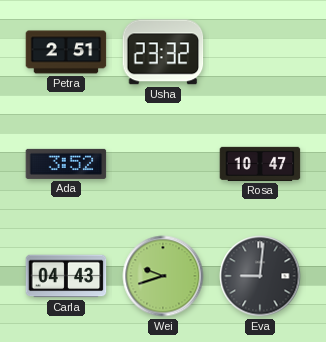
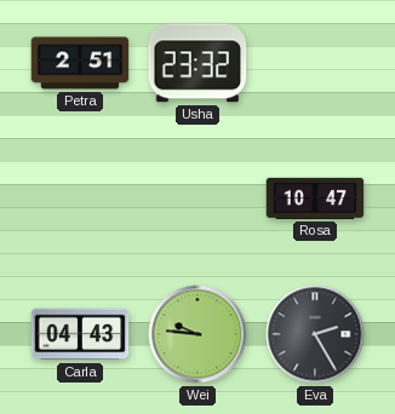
Ada: 3:52 -> none (66, 164)
Wei: 9:42 -> 9:46 (198, 334)
Eva: 9:01 -> 2:25 (315, 334)
